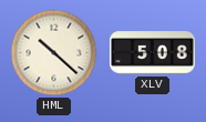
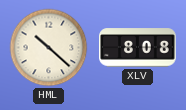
XLV: 5:08 -> 8:08 (138, 48)
